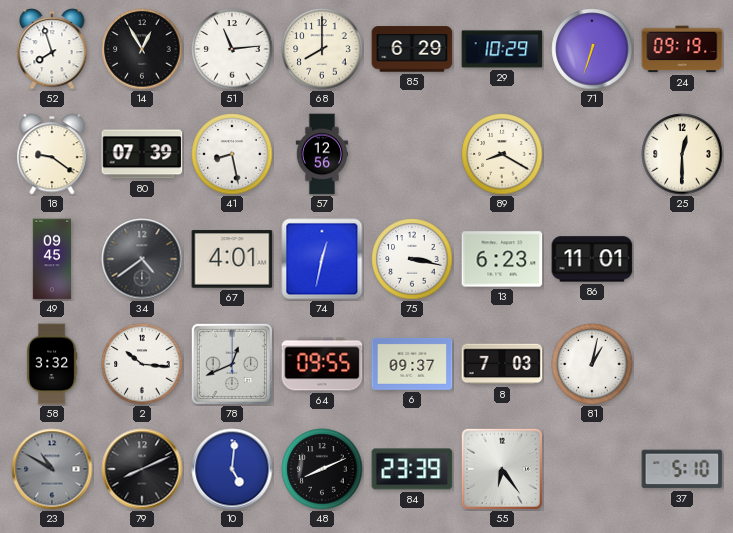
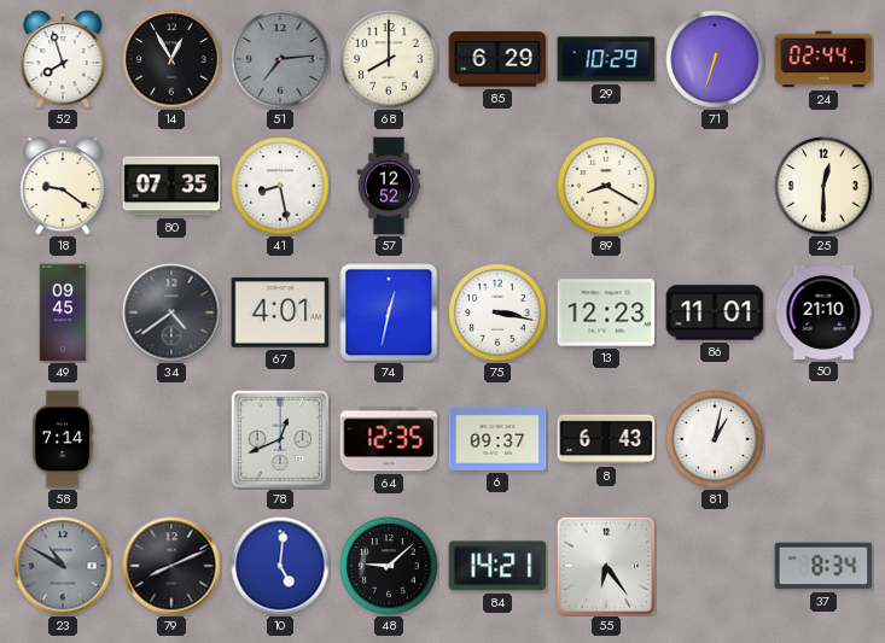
51: 11:14 -> 7:14 (280, 59)
51 dial: white -> grey (280, 59)
24: 09:19 -> 02:44 (823, 59)
80: 07:39 -> 07:35 (171, 186)
57: 12:56 -> 12:52 (389, 186)
13: 6:23 -> 12:23 (606, 312)
50: none -> 21:10 (823, 312)
58: 3:32 -> 7:14 (63, 439)
2: 10:16 -> none (142, 364)
64: 09:55 -> 12:35 (389, 439)
8: 7:03 -> 6:43 (606, 439)
48: 8:11 -> 9:08 (389, 566)
84: 23:39 -> 14:21 (497, 566)
37: 5:10 -> 8:34 (823, 566)
